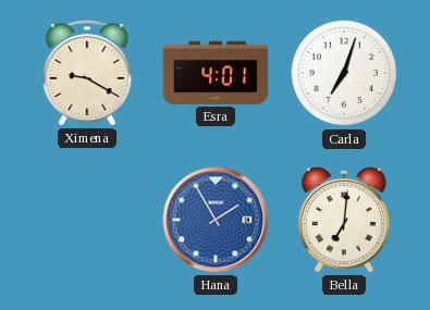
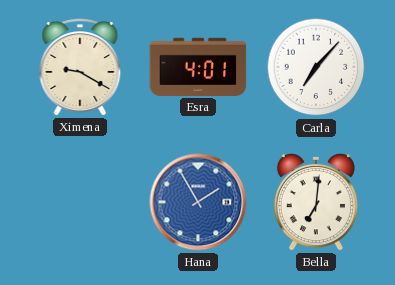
Carla: 7:03 -> 7:07 (316, 67)
